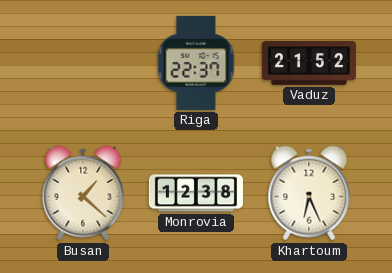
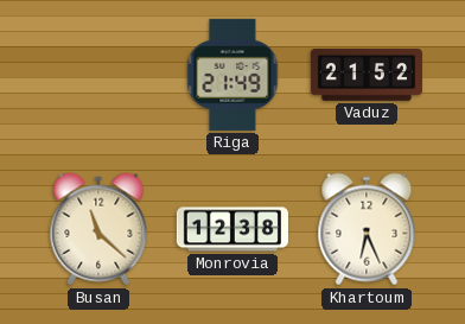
Riga: 22:37 -> 21:49 (232, 75)
Busan: 1:22 -> 11:22 (98, 229)
